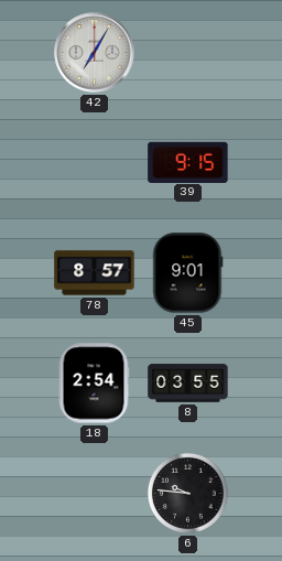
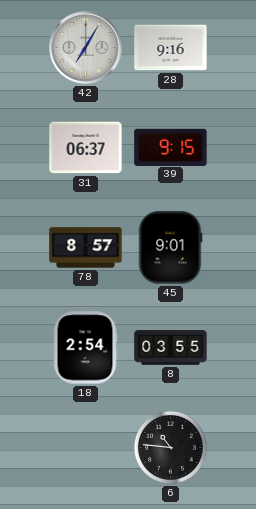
28: none -> 9:16 (171, 48)
31: none -> 06:37 (86, 148)
6: 9:46 -> 10:46 (170, 447)
